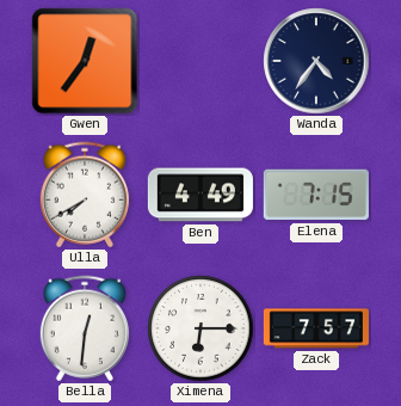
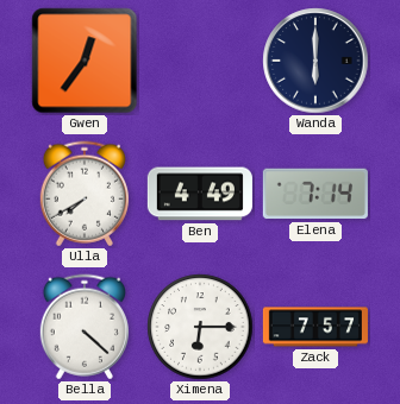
Wanda: 4:36 -> 6:00 (315, 61)
Elena: 7:15 -> 7:14 (315, 194)
Bella: 12:31 -> 4:22 (85, 327)
